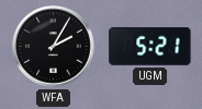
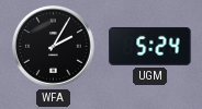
UGM: 5:21 -> 5:24 (150, 46)
